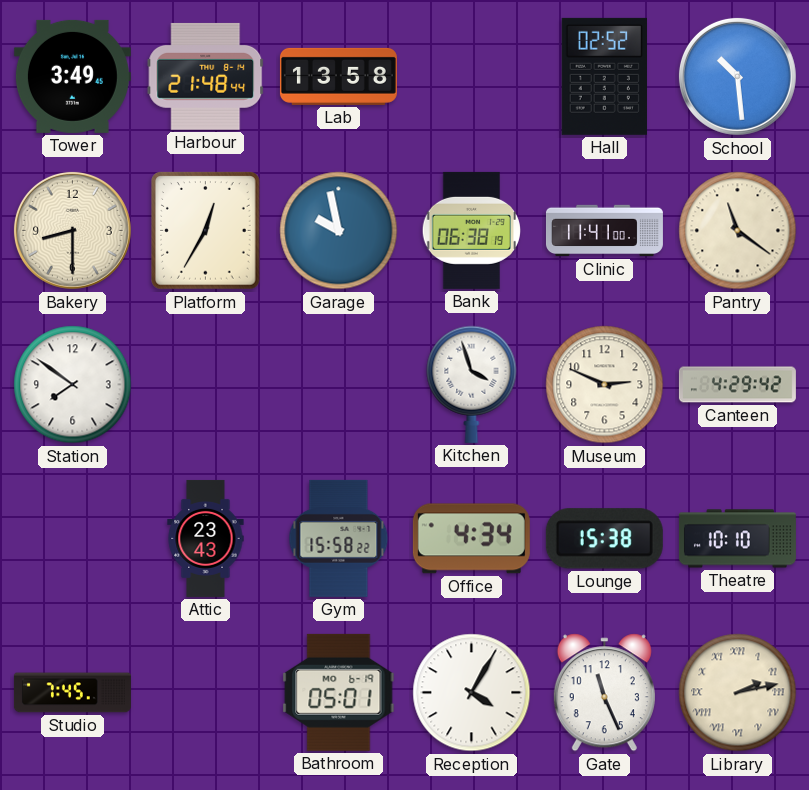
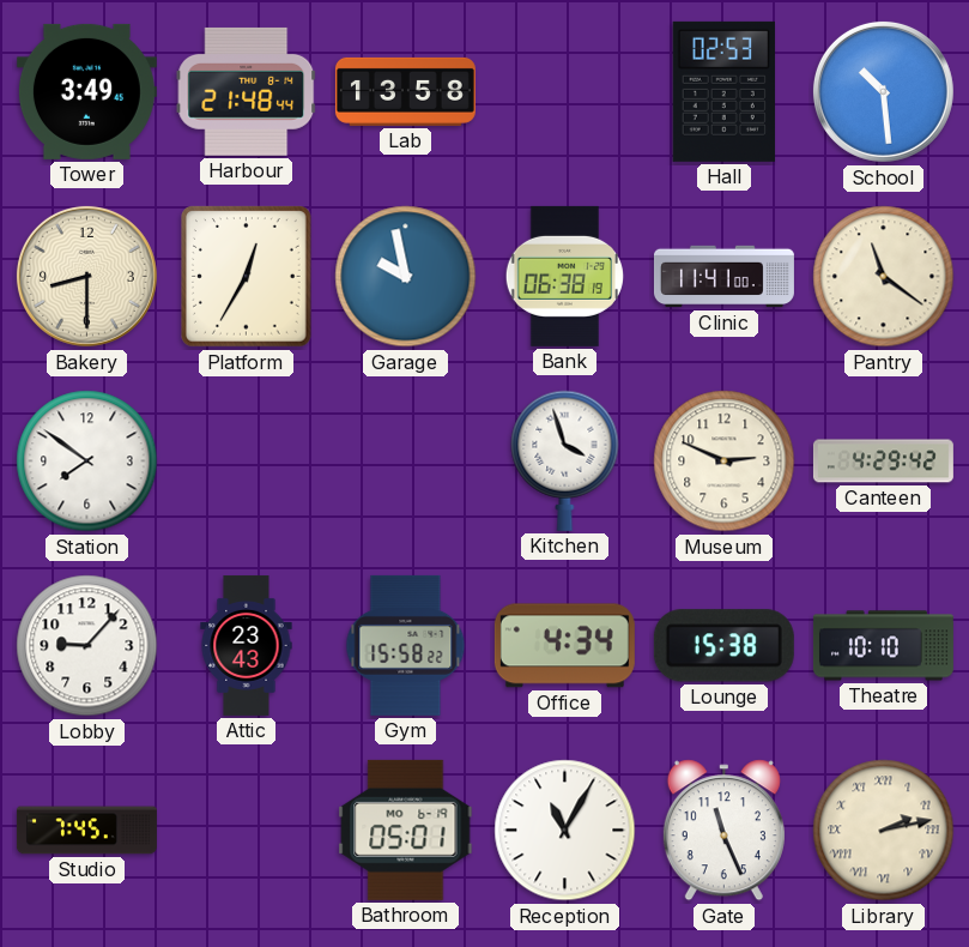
Hall: 02:52 -> 02:53 (723, 91)
Lobby: none -> 9:07 (87, 646)
Reception: 4:05 -> 11:05 (565, 831)
